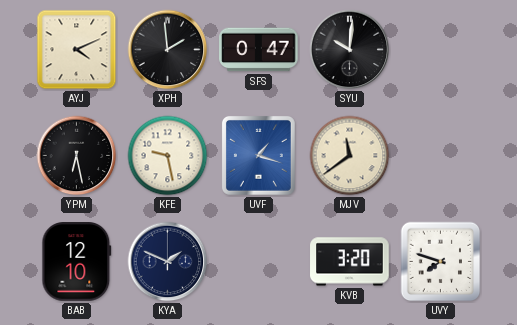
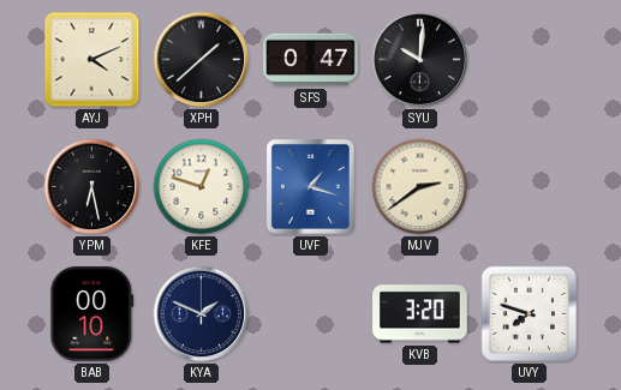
XPH: 1:59 -> 1:38 (202, 60)
KFE: 9:28 -> 12:48 (202, 187)
MJV: 11:39 -> 2:39 (420, 187)
BAB: 12:10 -> 00:10 (92, 314)
